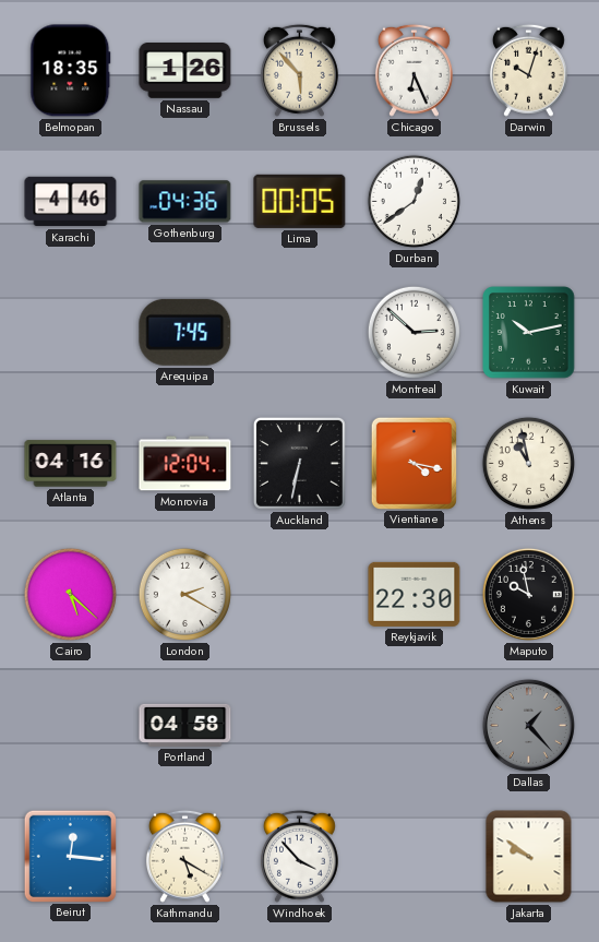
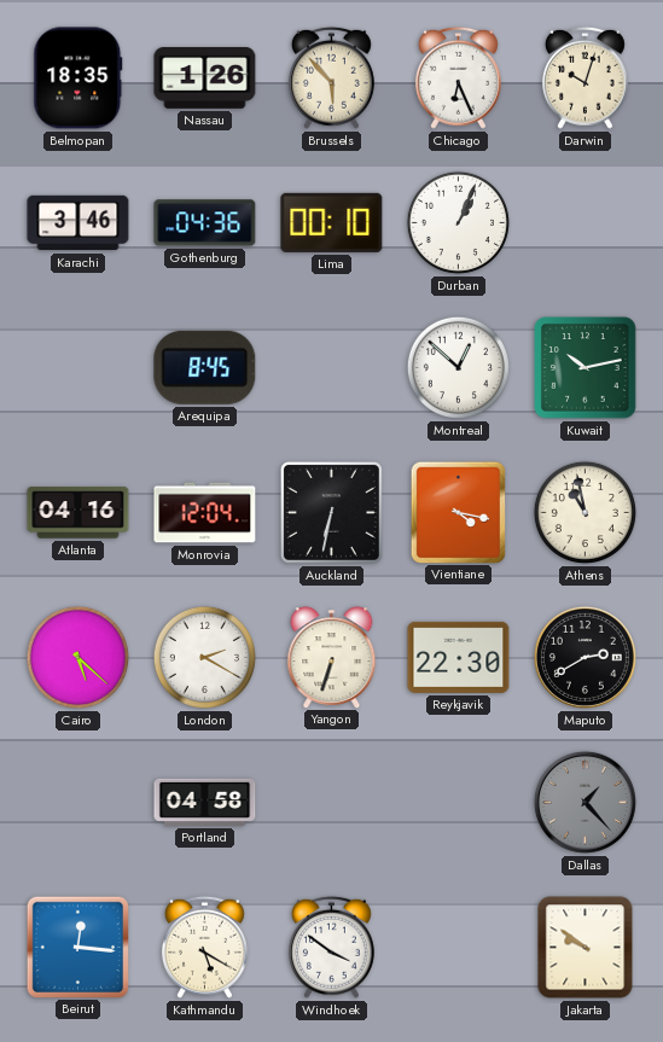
Karachi: 4:46 -> 3:46 (78, 223)
Lima: 00:05 -> 00:10 (332, 222)
Durban: 12:39 -> 1:04 (458, 222)
Arequipa: 7:45 -> 8:45 (205, 367)
Montreal: 2:52 -> 12:52 (458, 367)
Yangon: none -> 6:33 (332, 657)
Maputo: 9:58 -> 2:40 (585, 657)
Windhoek: 3:53 -> 3:51 (331, 947)
